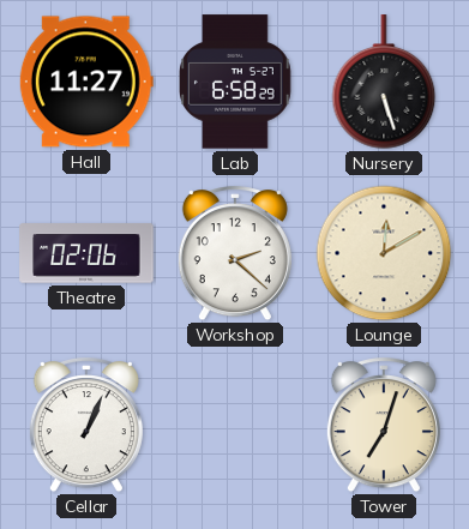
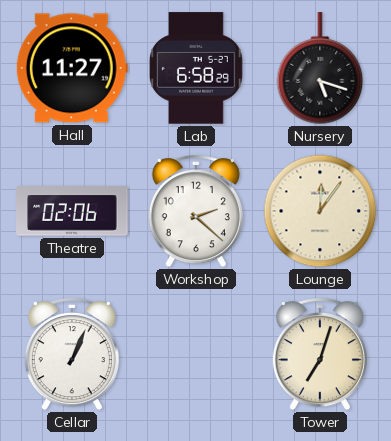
Nursery: 5:27 -> 5:18 (320, 69)
Lounge: 12:10 -> 12:06 (320, 211)
